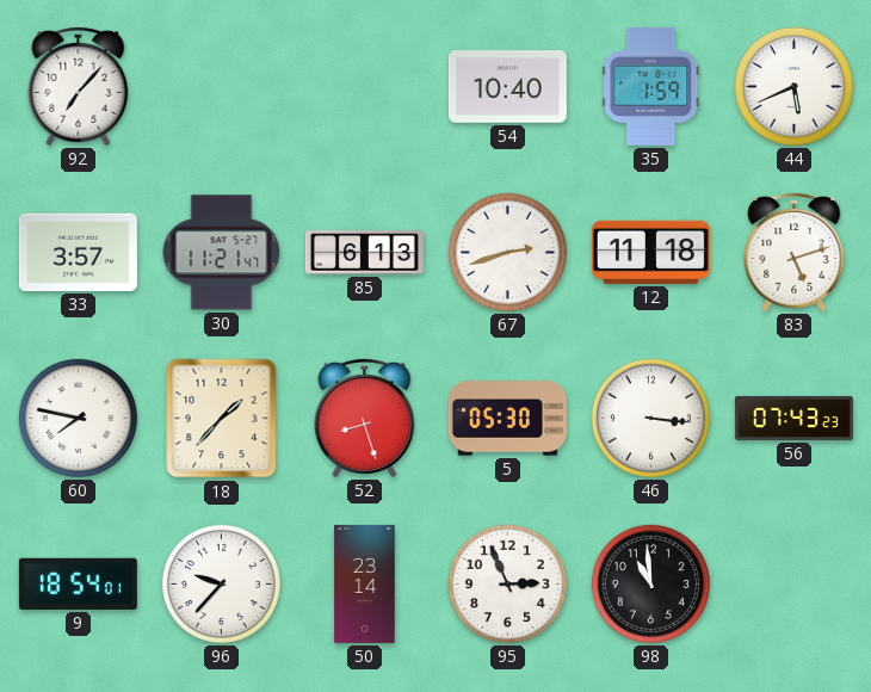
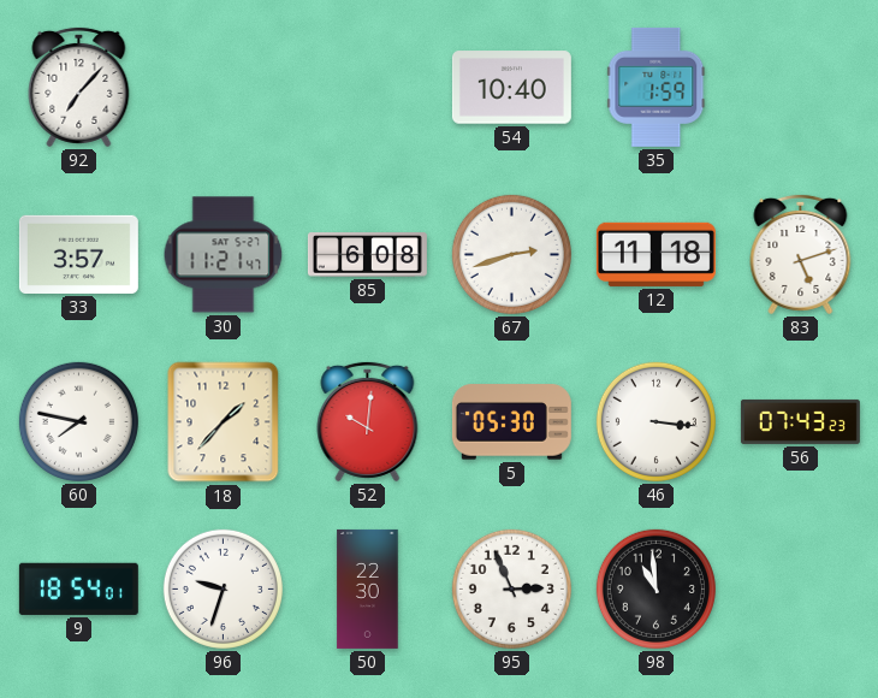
44: 5:41 -> none (793, 86)
85: 6:13 -> 6:08 (367, 255)
52: 8:27 -> 10:01 (368, 421)
96: 9:37 -> 9:33 (223, 588)
50: 23:14 -> 22:30 (368, 588)
